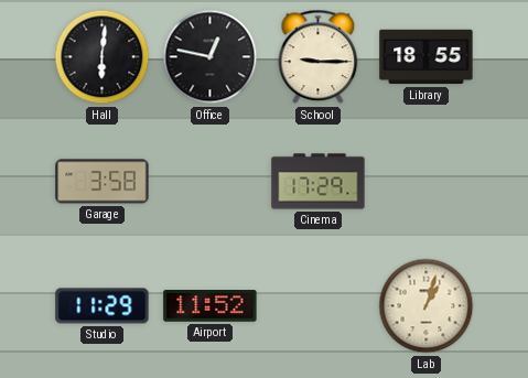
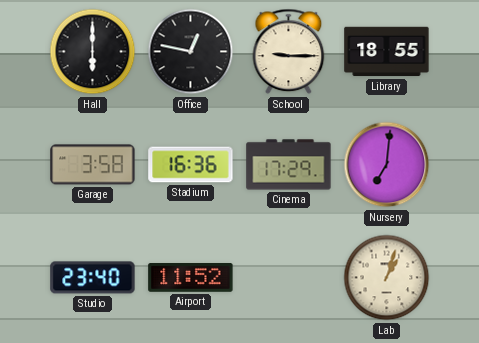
Hall: 6:01 -> 6:00 (93, 52)
Stadium: none -> 16:36 (191, 165)
Nursery: none -> 7:01 (387, 165)
Studio: 11:29 -> 23:40 (93, 278)
